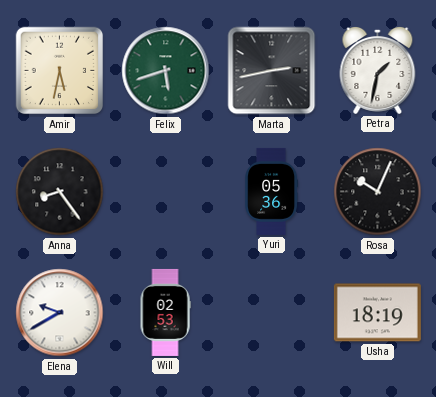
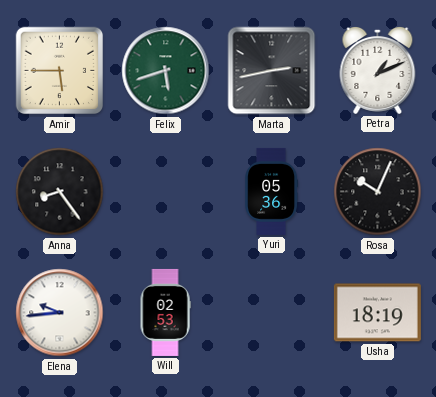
Amir: 5:32 -> 5:45 (60, 71)
Petra: 1:32 -> 1:11 (378, 71)
Elena: 9:40 -> 9:44 (60, 313)
